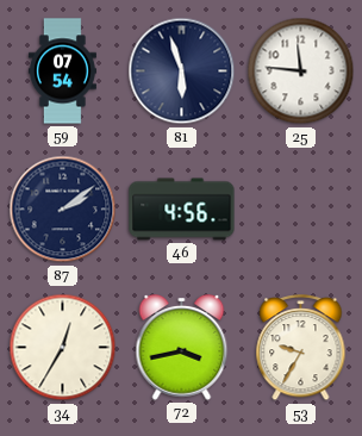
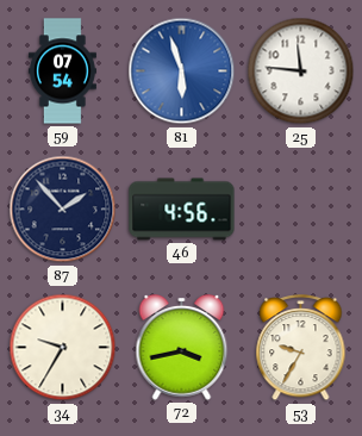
81 dial: navy -> blue (182, 71)
87: 2:09 -> 1:53 (63, 210)
34: 12:35 -> 9:35 (63, 348)
